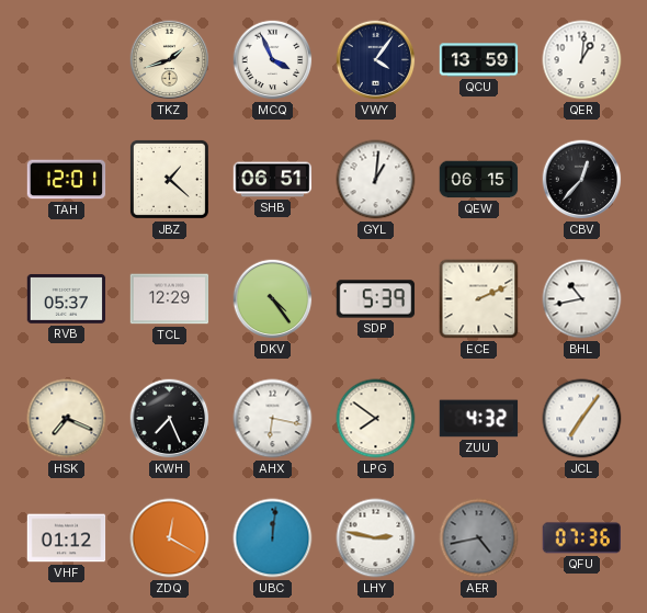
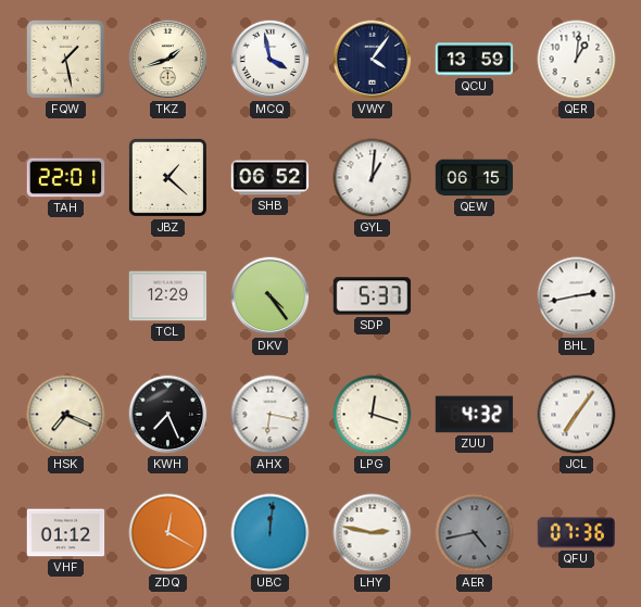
FQW: none -> 1:28 (65, 59)
MCQ: 3:56 -> 3:58 (271, 60)
TAH: 12:01 -> 22:01 (66, 178)
SHB: 06:51 -> 06:52 (271, 178)
CBV: 12:37 -> none (582, 180)
RVB: 05:37 -> none (67, 298)
SDP: 5:39 -> 5:37 (373, 296)
ECE: 2:11 -> none (479, 299)
BHL: 10:43 -> 2:43 (577, 296)
LPG: 7:51 -> 12:18 (373, 415)
